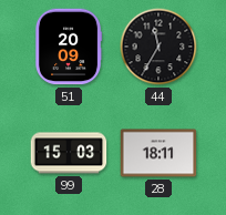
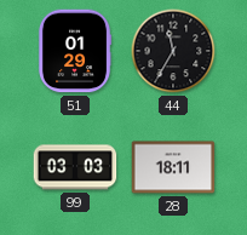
51: 20:09 -> 01:29 (75, 51)
99: 15:03 -> 03:03 (75, 167)
